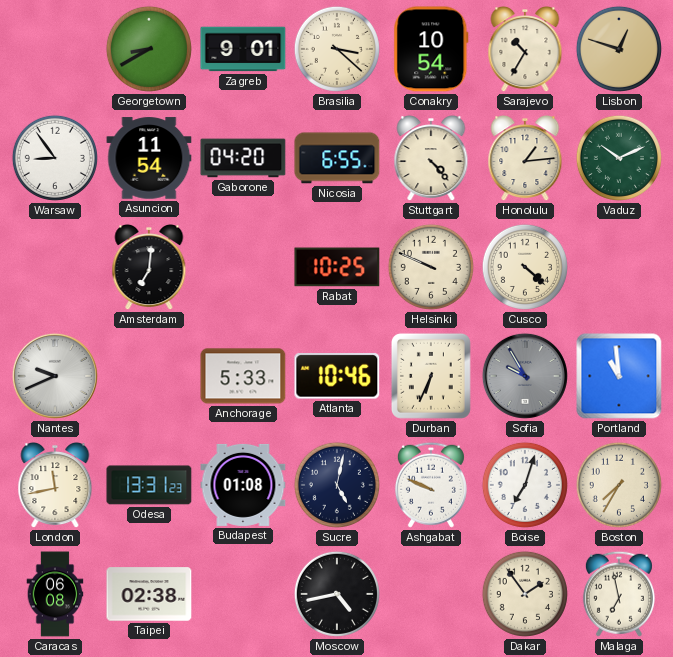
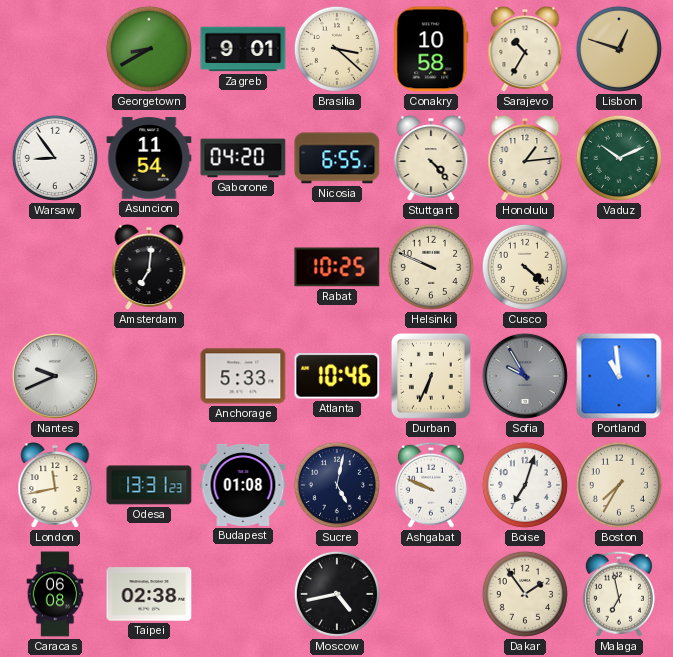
Conakry: 10:54 -> 10:58 (431, 49)
